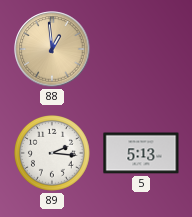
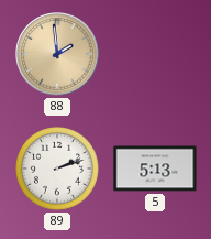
88: 12:59 -> 1:59 (57, 54)
89: 2:16 -> 2:12 (58, 170)
